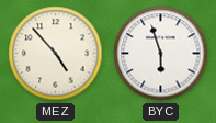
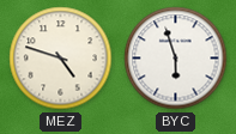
MEZ: 4:53 -> 4:48 (61, 59)
